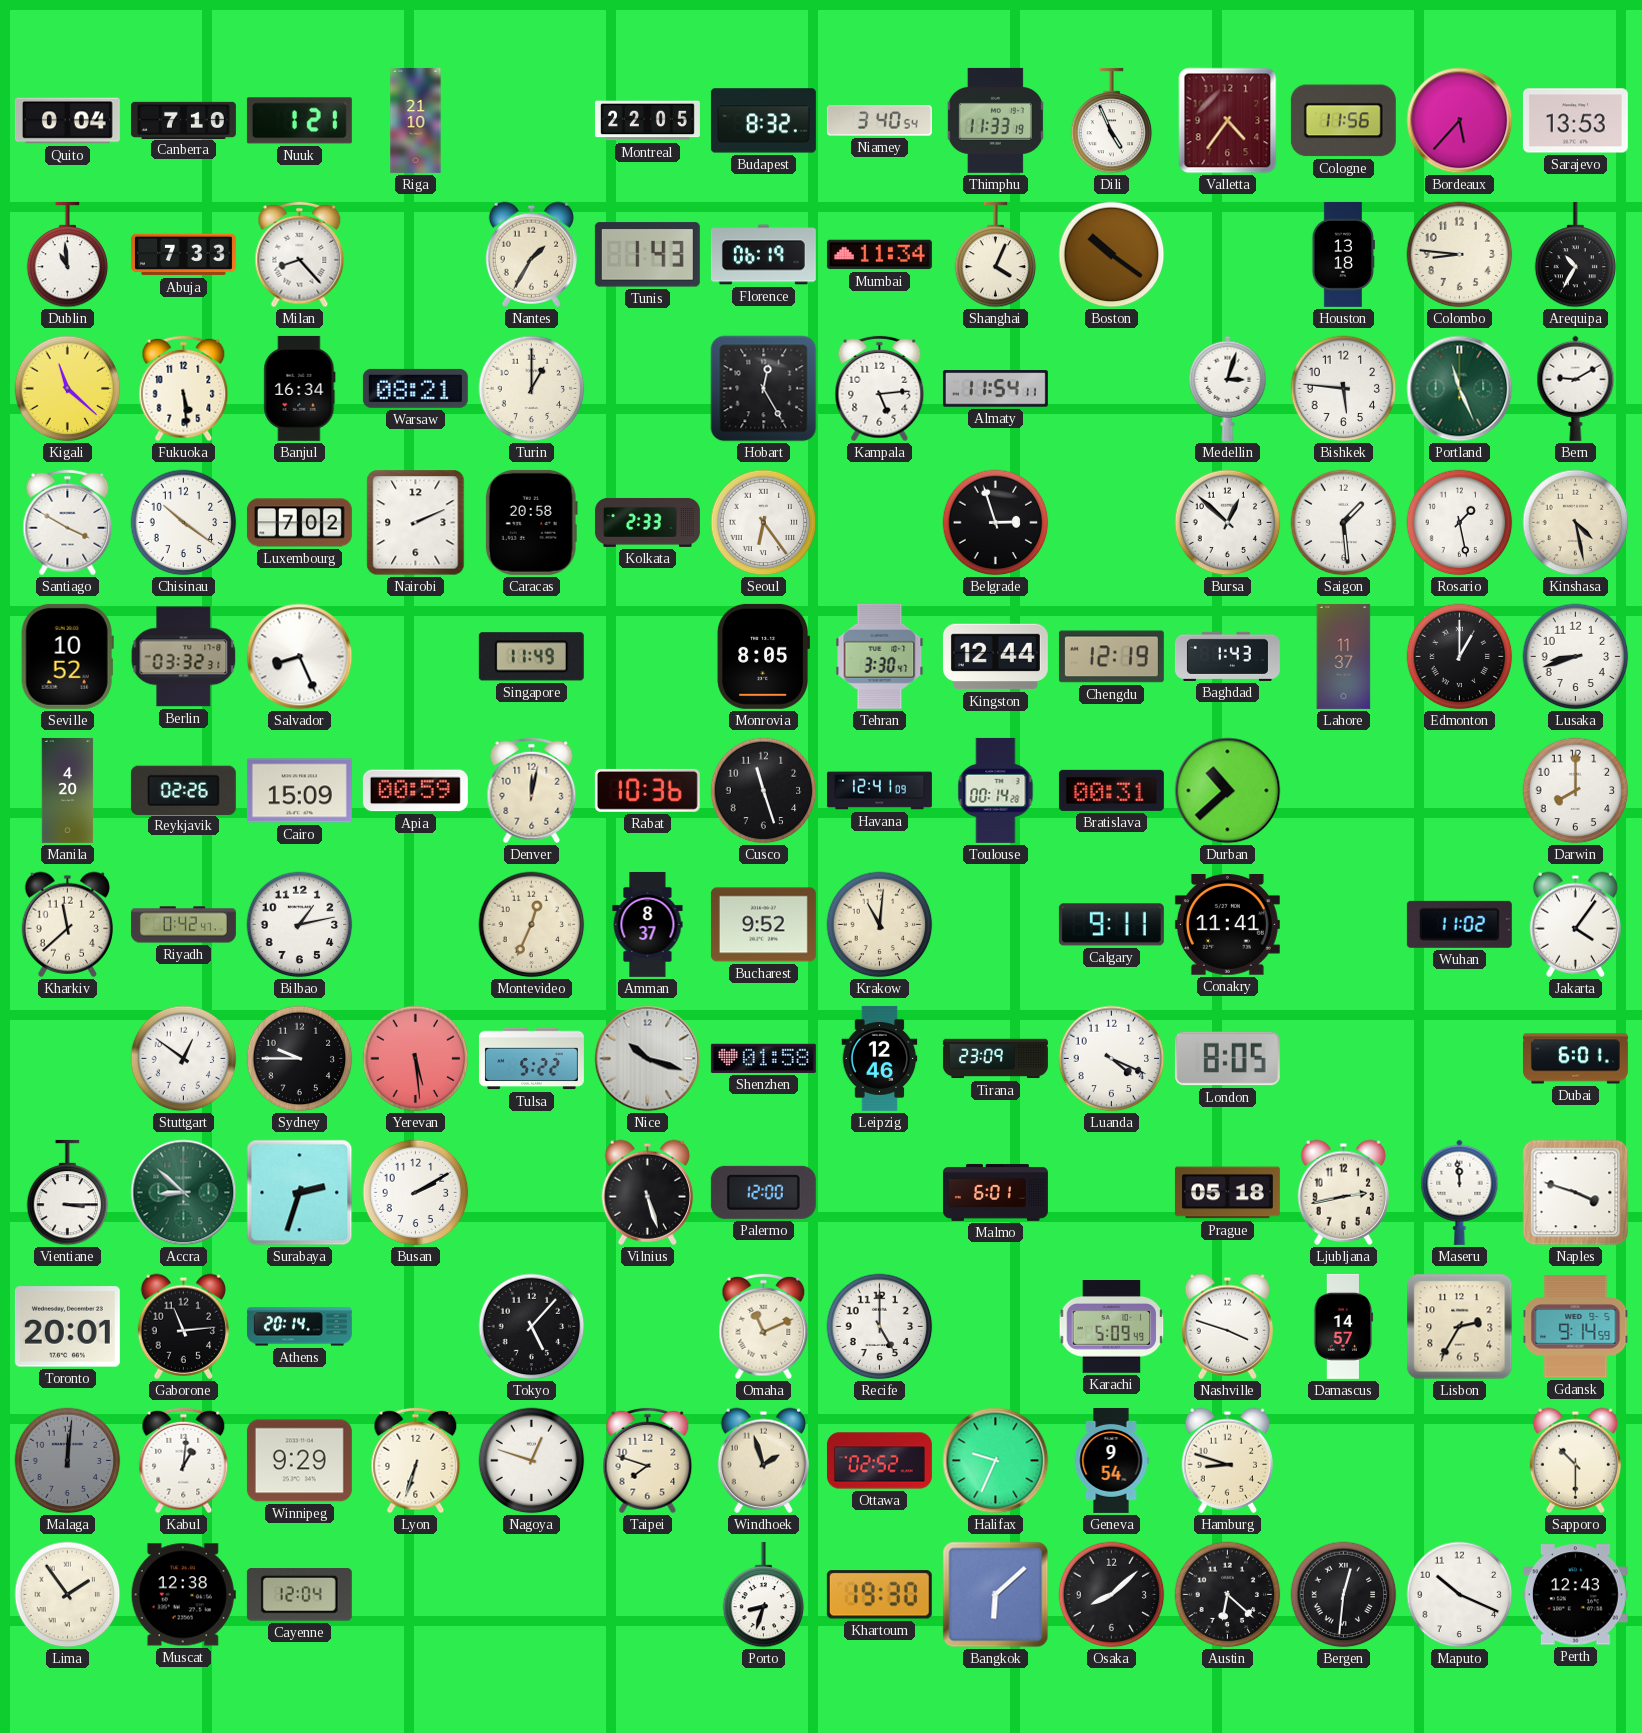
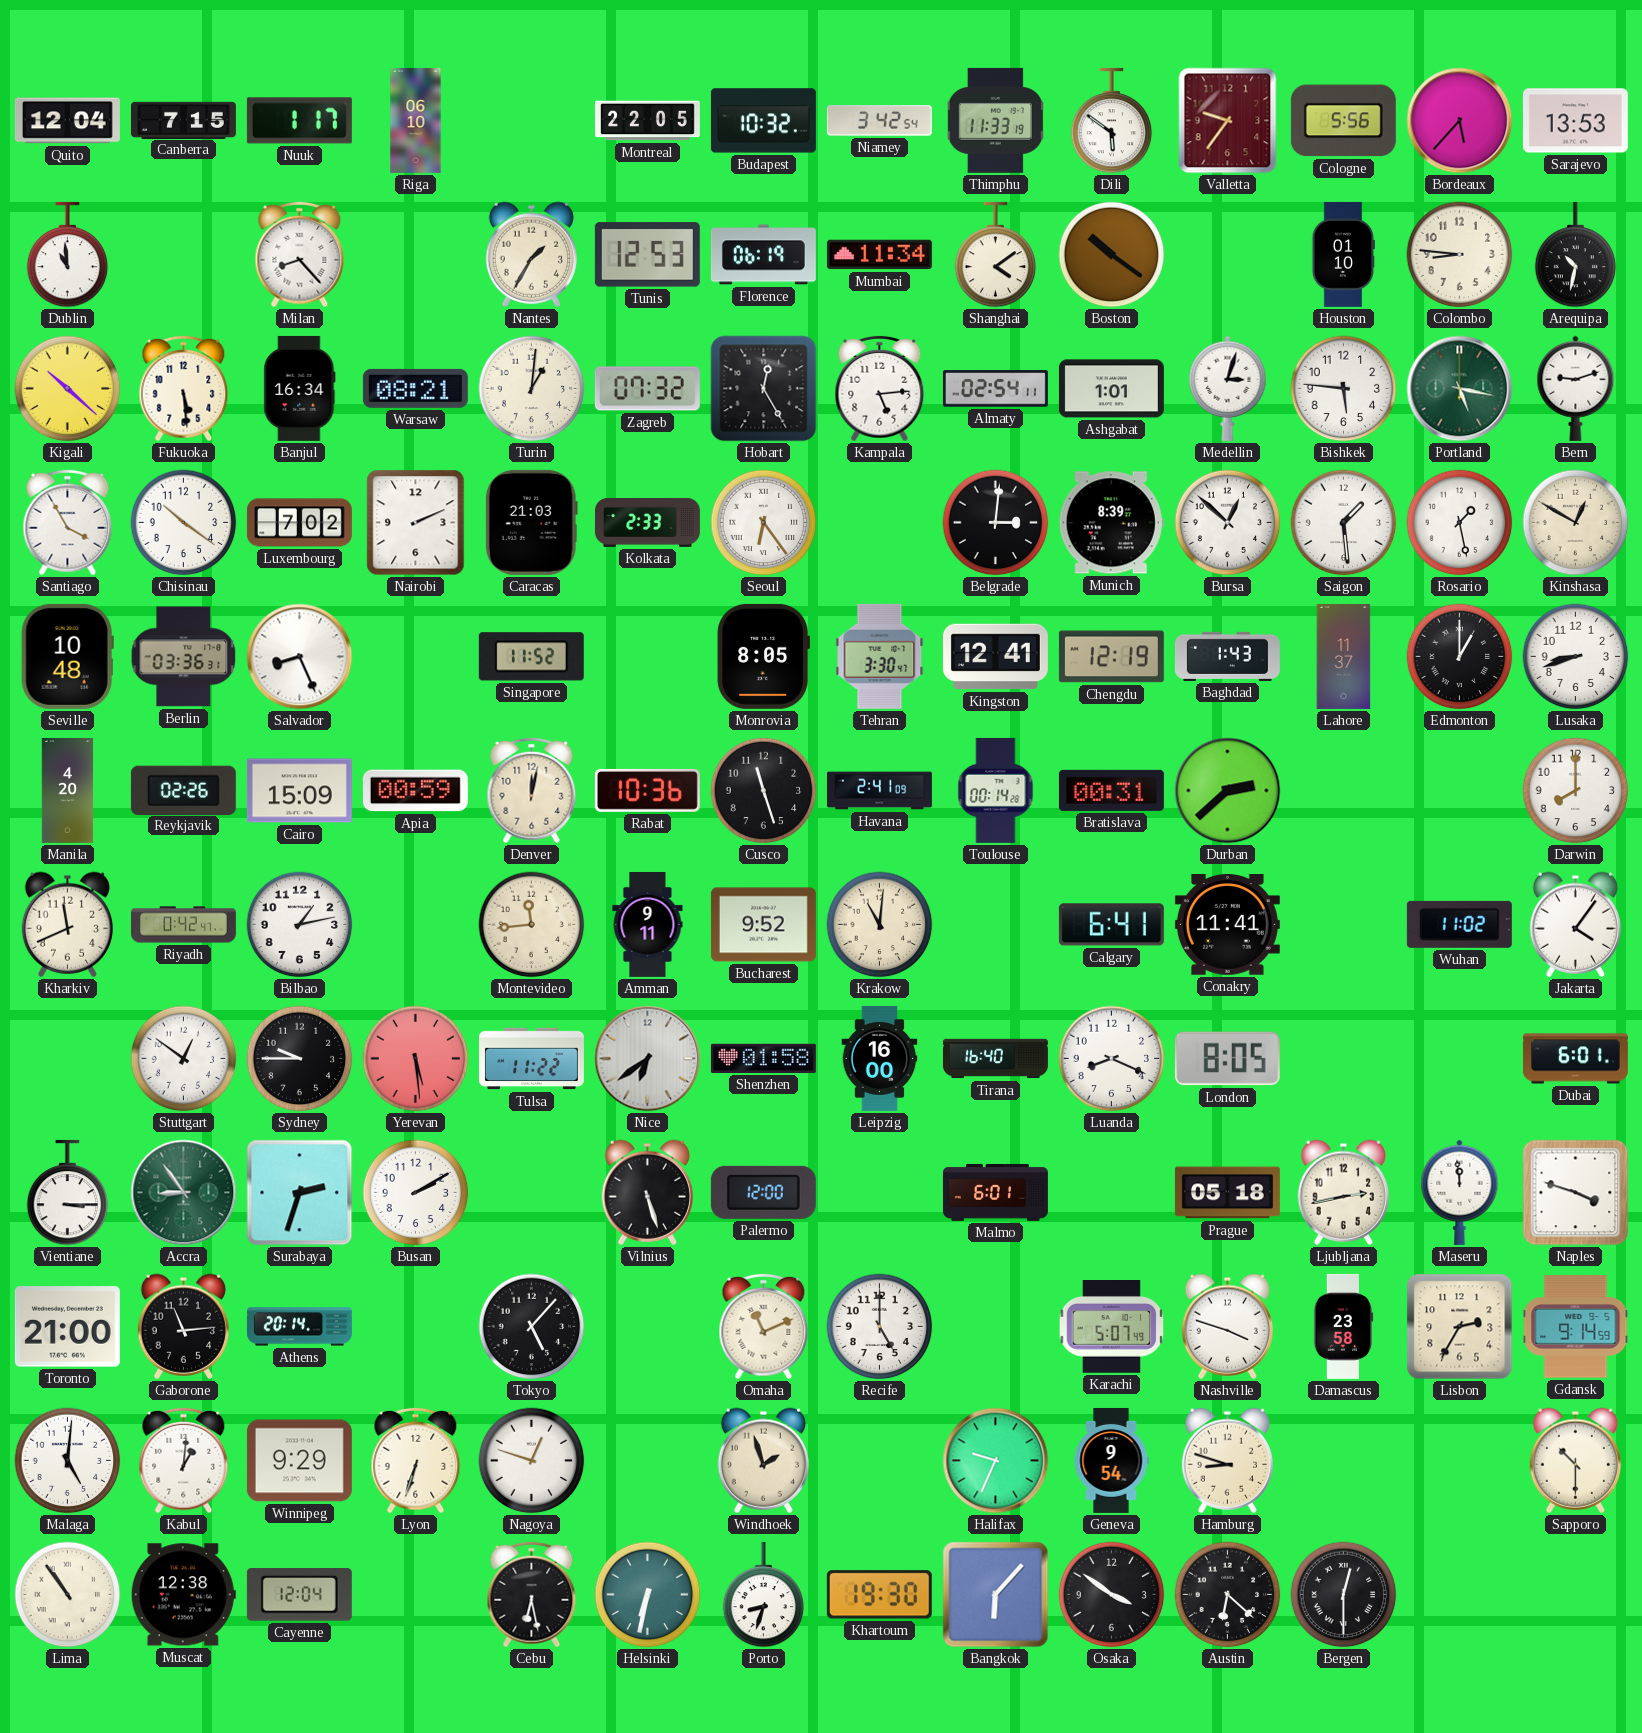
Quito: 0:04 -> 12:04 (67, 121)
Canberra: 7:10 -> 7:15 (183, 120)
Nuuk: 1:21 -> 1:17 (299, 121)
Riga: 21:10 -> 06:10 (416, 120)
Budapest: 8:32 -> 10:32 (763, 121)
Niamey: 3:40 -> 3:42 (879, 121)
Dili: 4:56 -> 5:51 (1112, 121)
Valletta: 4:36 -> 9:36 (1228, 121)
Cologne: 11:56 -> 5:56 (1343, 121)
Abuja: 7:33 -> none (183, 255)
Tunis: 1:43 -> 12:53 (647, 255)
Shanghai: 4:04 -> 4:09 (996, 255)
Houston: 13:18 -> 01:10 (1343, 254)
Arequipa: 10:35 -> 10:32 (1576, 255)
Kigali: 11:22 -> 10:22 (68, 389)
Turin: 1:00 -> 1:01 (532, 389)
Zagreb: none -> 07:32 (647, 389)
Almaty: 11:54 -> 02:54 (995, 389)
Ashgabat: none -> 1:01 (1111, 389)
Portland: 11:26 -> 5:17 (1460, 389)
Bern: 9:10 -> 9:12 (1576, 388)
Santiago: 3:50 -> 3:55 (68, 523)
Caracas: 20:58 -> 21:03 (531, 522)
Belgrade: 2:57 -> 3:01 (996, 523)
Munich: none -> 8:39 (1111, 523)
Kinshasa: 4:28 -> 12:50 (1576, 523)
Seville: 10:52 -> 10:48 (67, 656)
Berlin: 03:32 -> 03:36 (184, 657)
Singapore: 11:49 -> 11:52 (531, 657)
Kingston: 12:44 -> 12:41 (995, 657)
Havana: 12:41 -> 2:41 (879, 791)
Durban: 10:38 -> 2:38 (1228, 791)
Kharkiv: 11:38 -> 11:41 (67, 924)
Montevideo: 12:34 -> 11:44 (532, 925)
Amman: 8:37 -> 9:11 (648, 924)
Calgary: 9:11 -> 6:41 (1111, 925)
Tulsa: 5:22 -> 11:22 (531, 1059)
Nice: 10:18 -> 6:39 (648, 1059)
Leipzig: 12:46 -> 16:00 (880, 1058)
Tirana: 23:09 -> 16:40 (995, 1059)
Luanda: 4:19 -> 8:19 (1112, 1059)
Accra: 8:52 -> 8:54 (184, 1193)
Toronto: 20:01 -> 21:00 (67, 1327)
Karachi: 5:09 -> 5:07 (1112, 1327)
Damascus: 14:57 -> 23:58 (1343, 1326)
Malaga: 12:01 -> 5:01 (68, 1461)
Malaga dial: grey -> white (68, 1461)
Taipei: 7:48 -> none (648, 1461)
Ottawa: 02:52 -> none (879, 1461)
Lima: 1:54 -> 10:54 (68, 1595)
Cebu: none -> 6:28 (532, 1595)
Helsinki: none -> 6:32 (648, 1595)
Bangkok: 6:08 -> 6:07 (996, 1595)
Osaka: 8:08 -> 3:51 (1112, 1595)
Bergen: 12:31 -> 12:30 (1344, 1595)
Maputo: 10:19 -> none (1460, 1595)
Perth: 12:43 -> none (1575, 1595)
